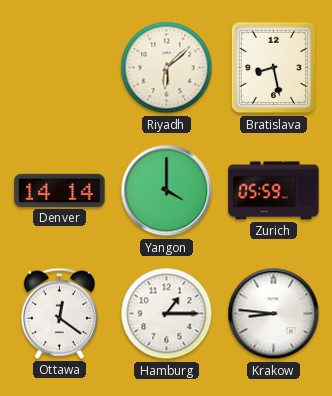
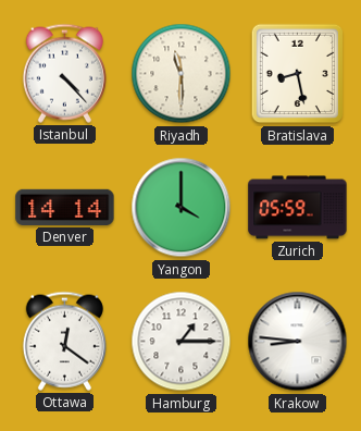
Istanbul: none -> 4:23 (64, 73)
Riyadh: 6:08 -> 11:30 (182, 74)
